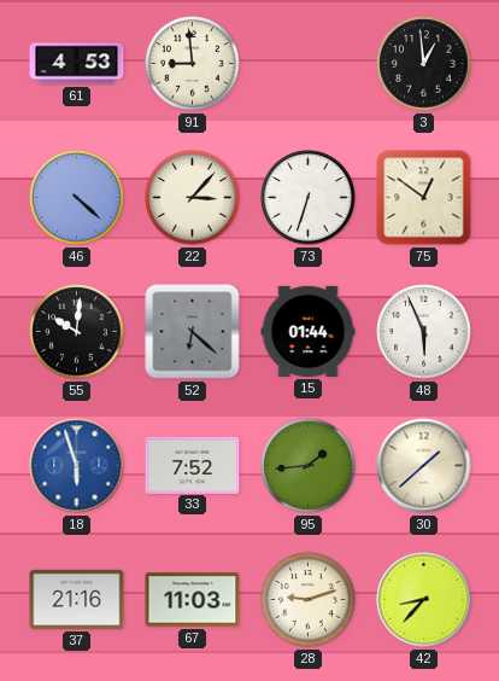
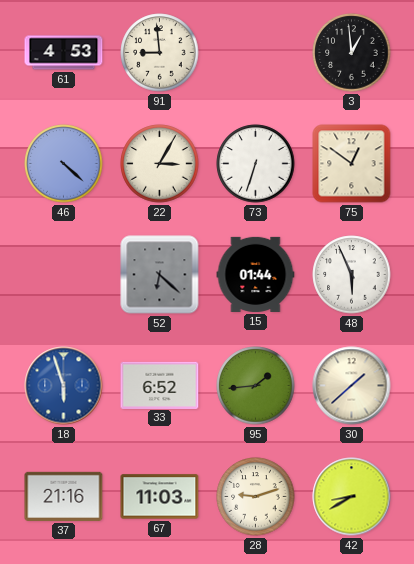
22: 3:07 -> 3:05 (160, 164)
55: 10:01 -> none (77, 332)
33: 7:52 -> 6:52 (160, 385)
42: 8:37 -> 8:40 (352, 497)
